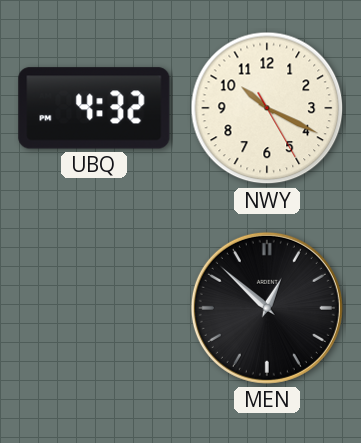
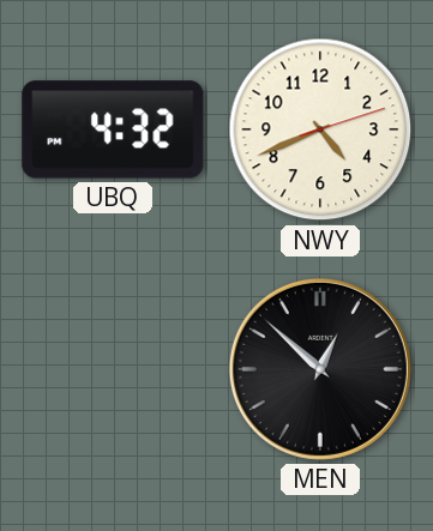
NWY: 10:19 -> 4:41 (320, 129)
